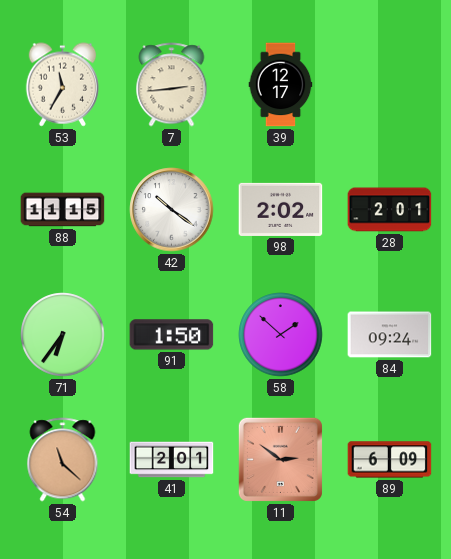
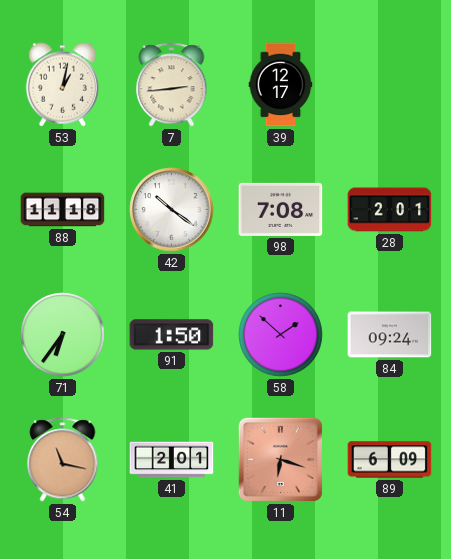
53: 11:35 -> 1:02 (62, 85)
88: 11:15 -> 11:18 (63, 210)
98: 2:02 -> 7:08 (281, 209)
54: 11:22 -> 11:17 (63, 460)
11: 2:51 -> 6:18 (280, 459)
